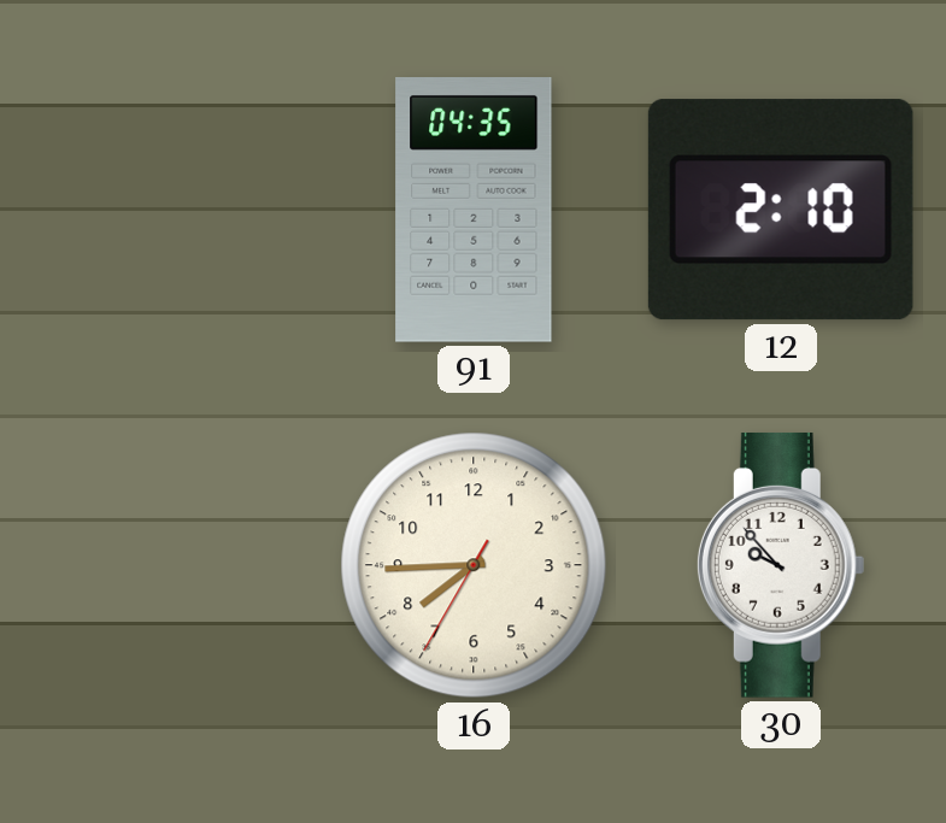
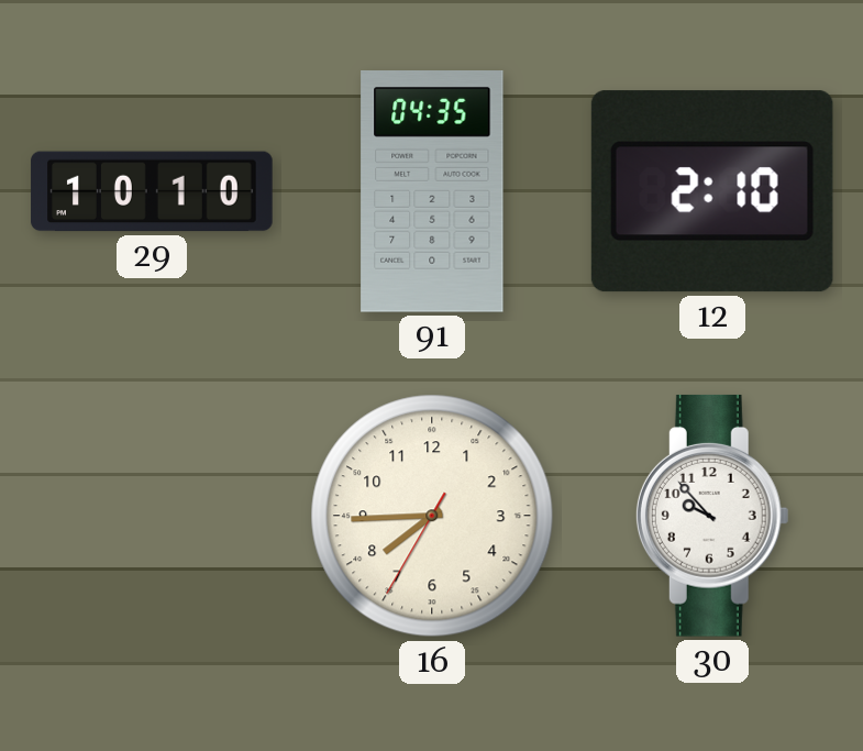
29: none -> 10:10 (152, 191)
